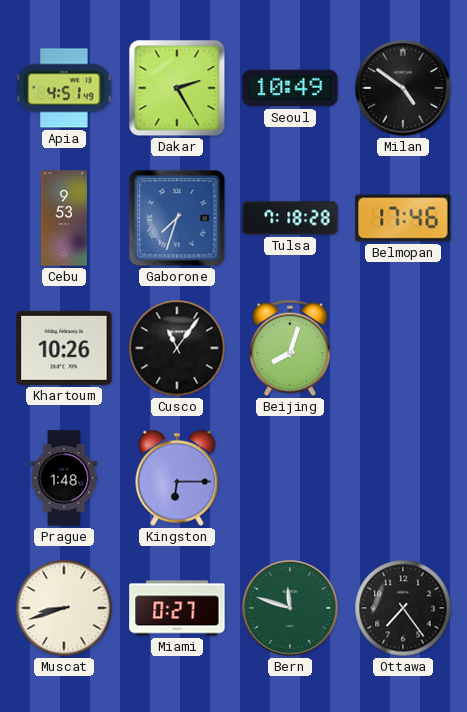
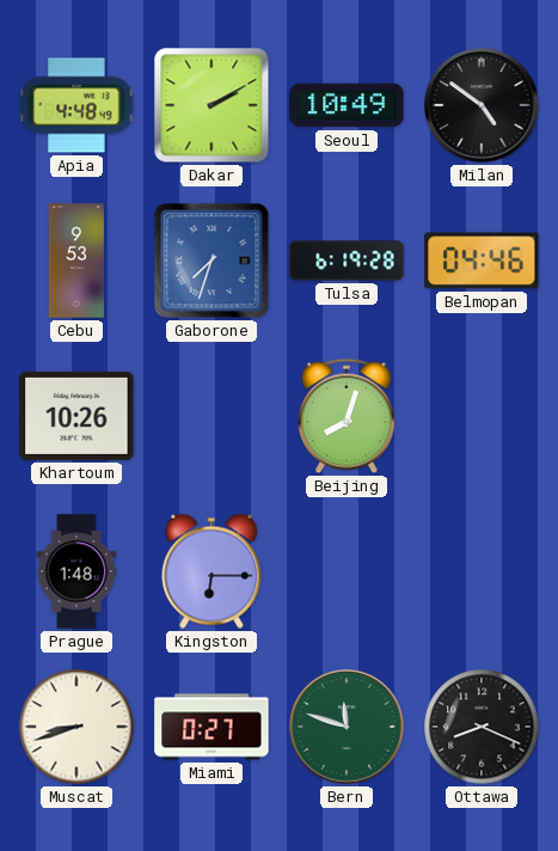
Apia: 4:51 -> 4:48 (76, 105)
Dakar: 2:25 -> 2:10 (211, 105)
Tulsa: 7:18 -> 6:19 (347, 261)
Belmopan: 17:46 -> 04:46 (482, 261)
Cusco: 11:06 -> none (177, 348)
Ottawa: 7:24 -> 8:19 (482, 727)
